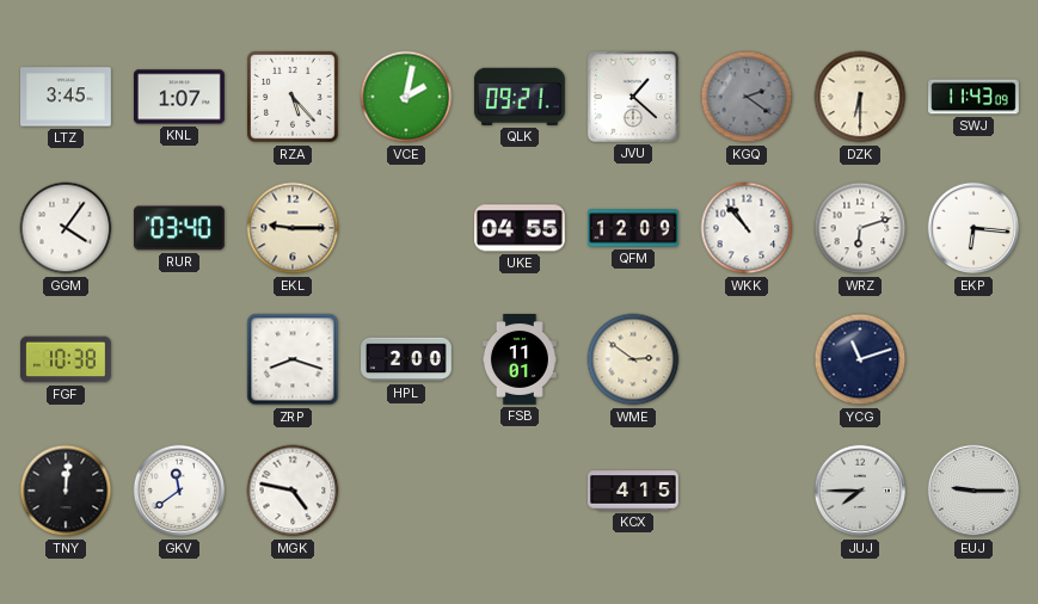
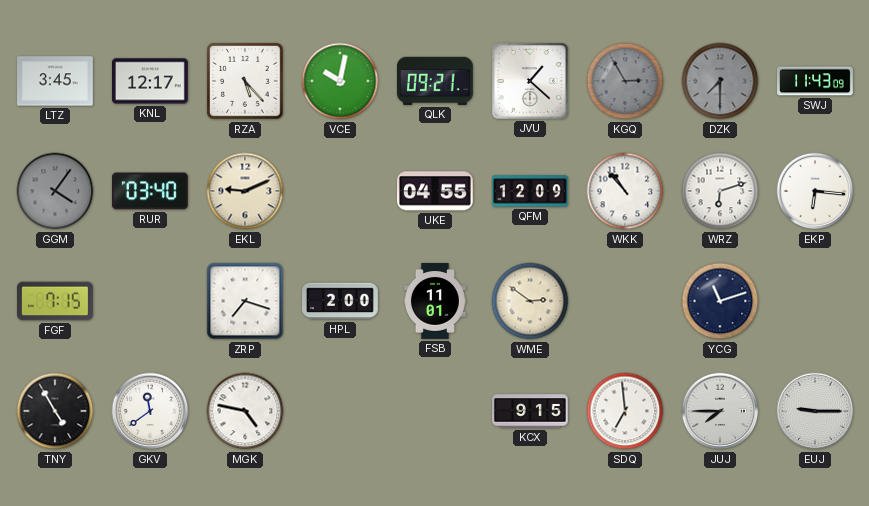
KNL: 1:07 -> 12:17 (150, 81)
VCE: 2:02 -> 10:02 (340, 81)
KGQ: 2:21 -> 2:55 (625, 81)
DZK: 6:30 -> 7:30 (720, 81)
DZK dial: cream -> grey (720, 81)
GGM dial: white -> grey (55, 191)
EKL: 9:15 -> 9:11 (245, 191)
FGF: 10:38 -> 7:15 (56, 301)
ZRP: 8:18 -> 7:18 (245, 301)
TNY: 12:01 -> 4:55 (55, 411)
KCX: 4:15 -> 9:15 (531, 411)
SDQ: none -> 6:59 (625, 411)
